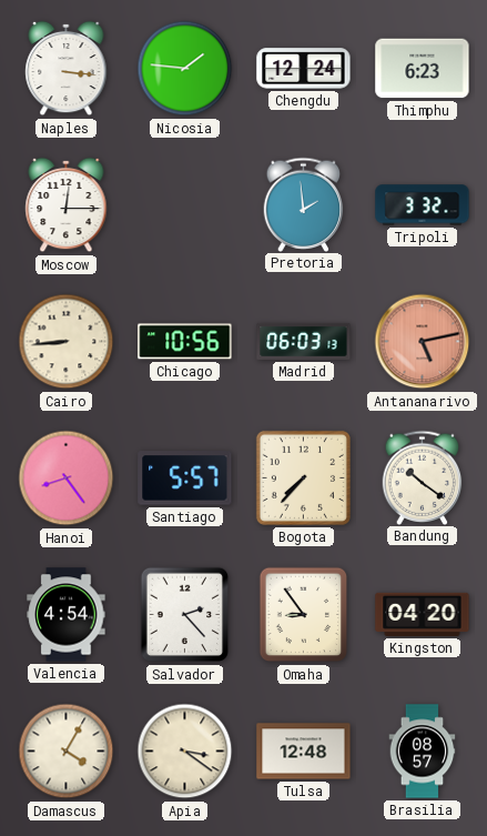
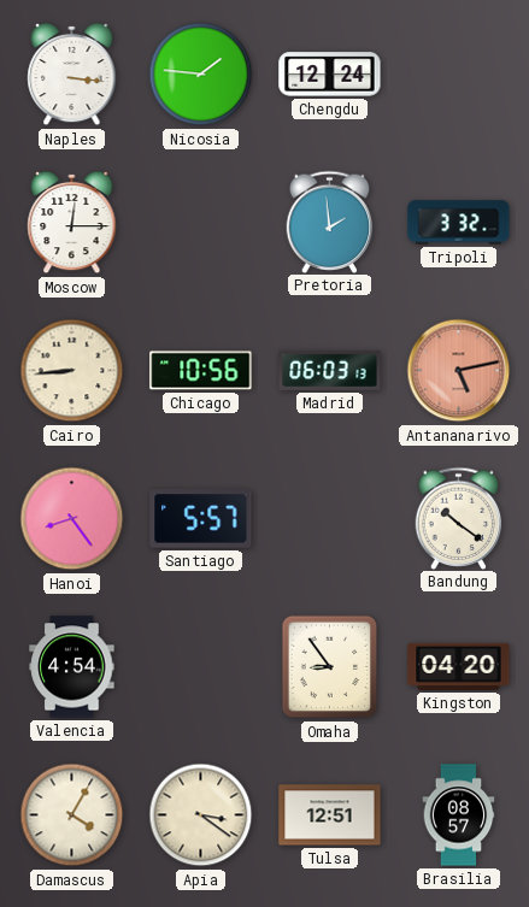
Thimphu: 6:23 -> none (423, 69)
Bogota: 7:37 -> none (303, 477)
Salvador: 2:23 -> none (185, 615)
Tulsa: 12:48 -> 12:51 (330, 815)
